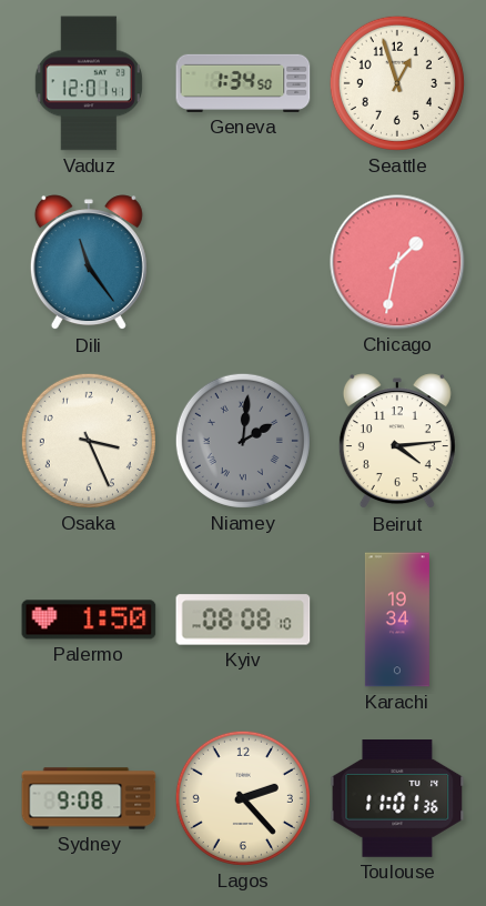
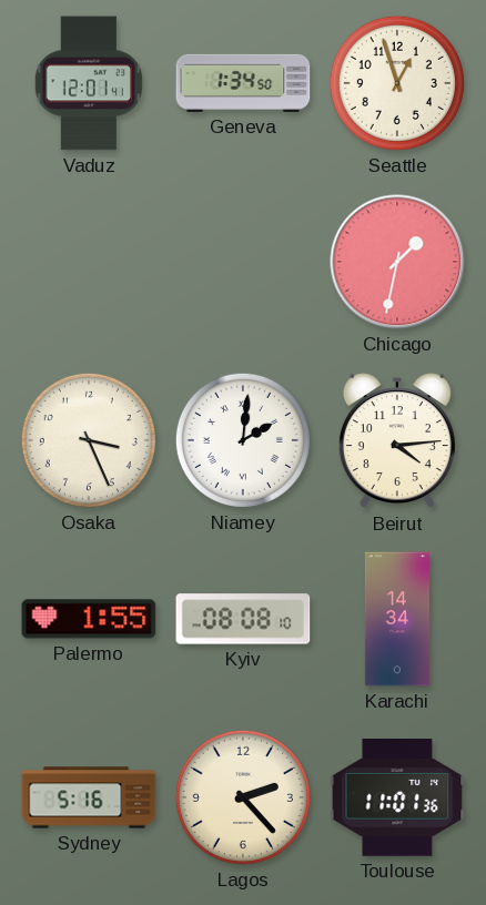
Dili: 11:24 -> none (89, 263)
Niamey dial: grey -> white (243, 440)
Palermo: 1:50 -> 1:55 (89, 619)
Karachi: 19:34 -> 14:34 (397, 619)
Sydney: 9:08 -> 5:16 (89, 797)
